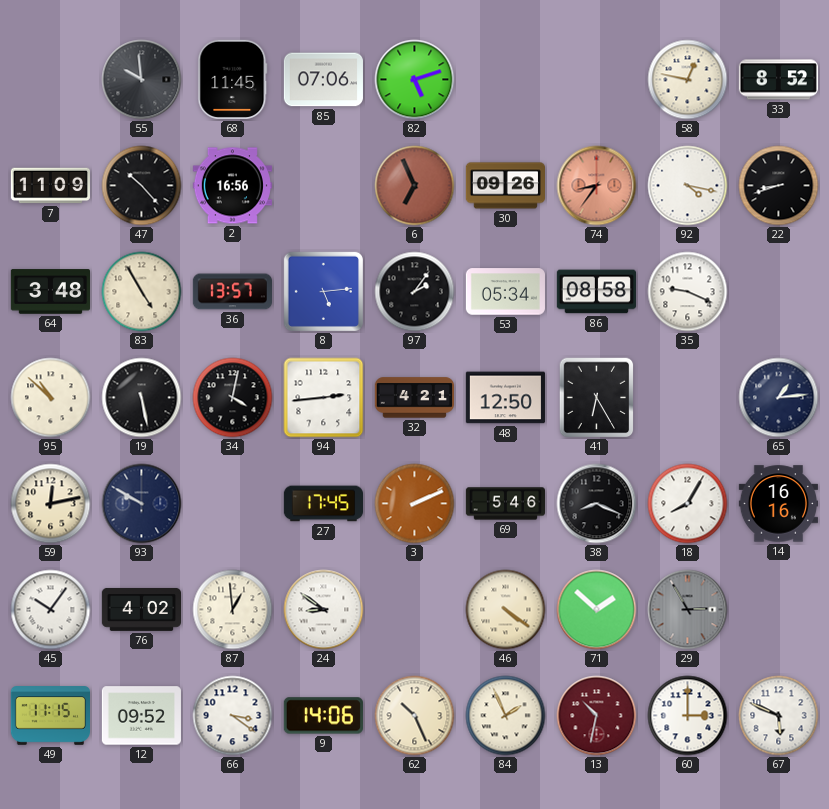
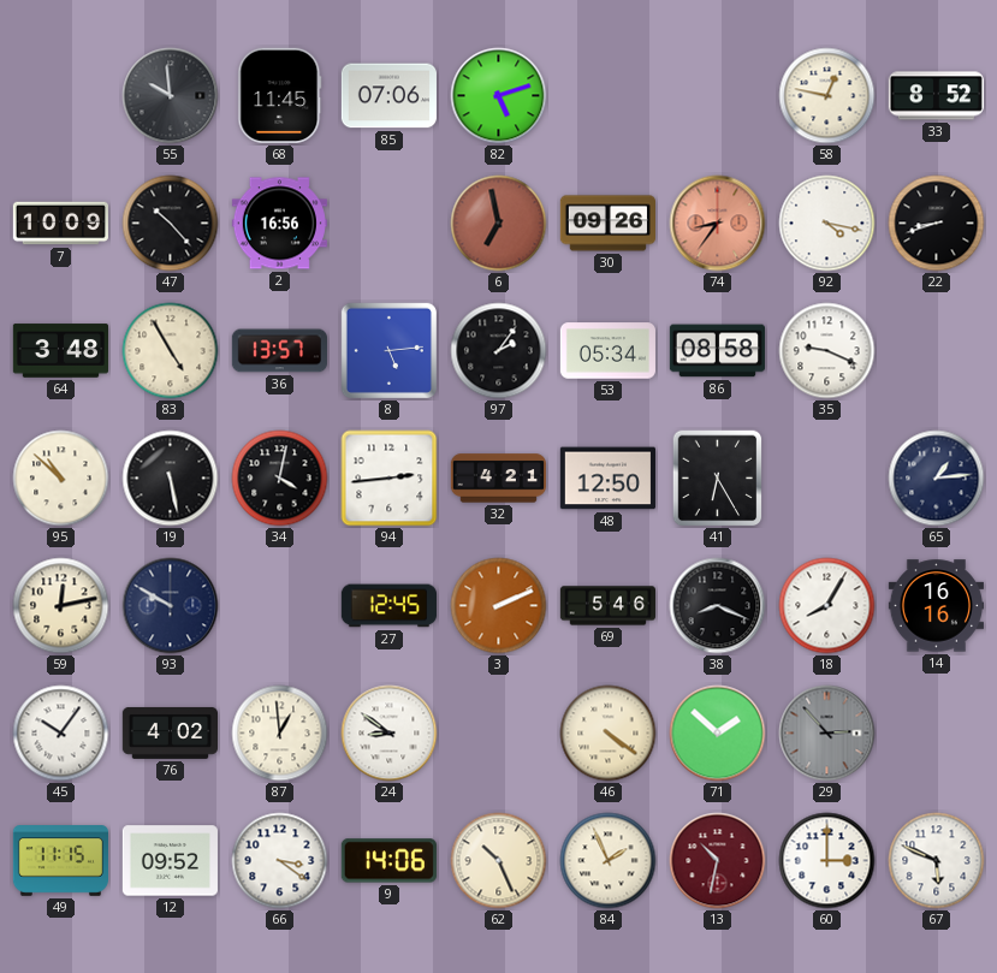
7: 11:09 -> 10:09 (60, 224)
6: 6:56 -> 6:58 (499, 224)
27: 17:45 -> 12:45 (388, 606)
29: 2:55 -> 2:53 (827, 734)
